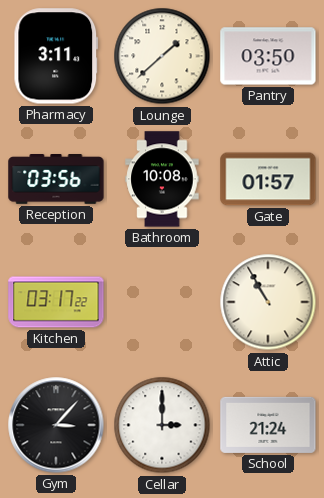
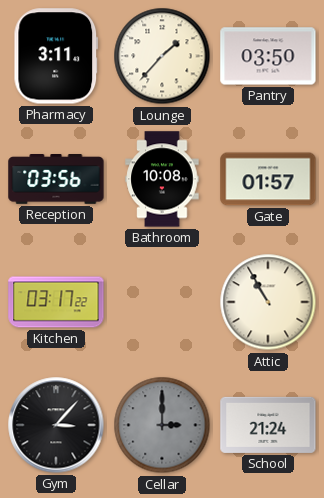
Lounge: 1:38 -> 1:37 (162, 56)
Cellar dial: white -> grey (162, 425)
